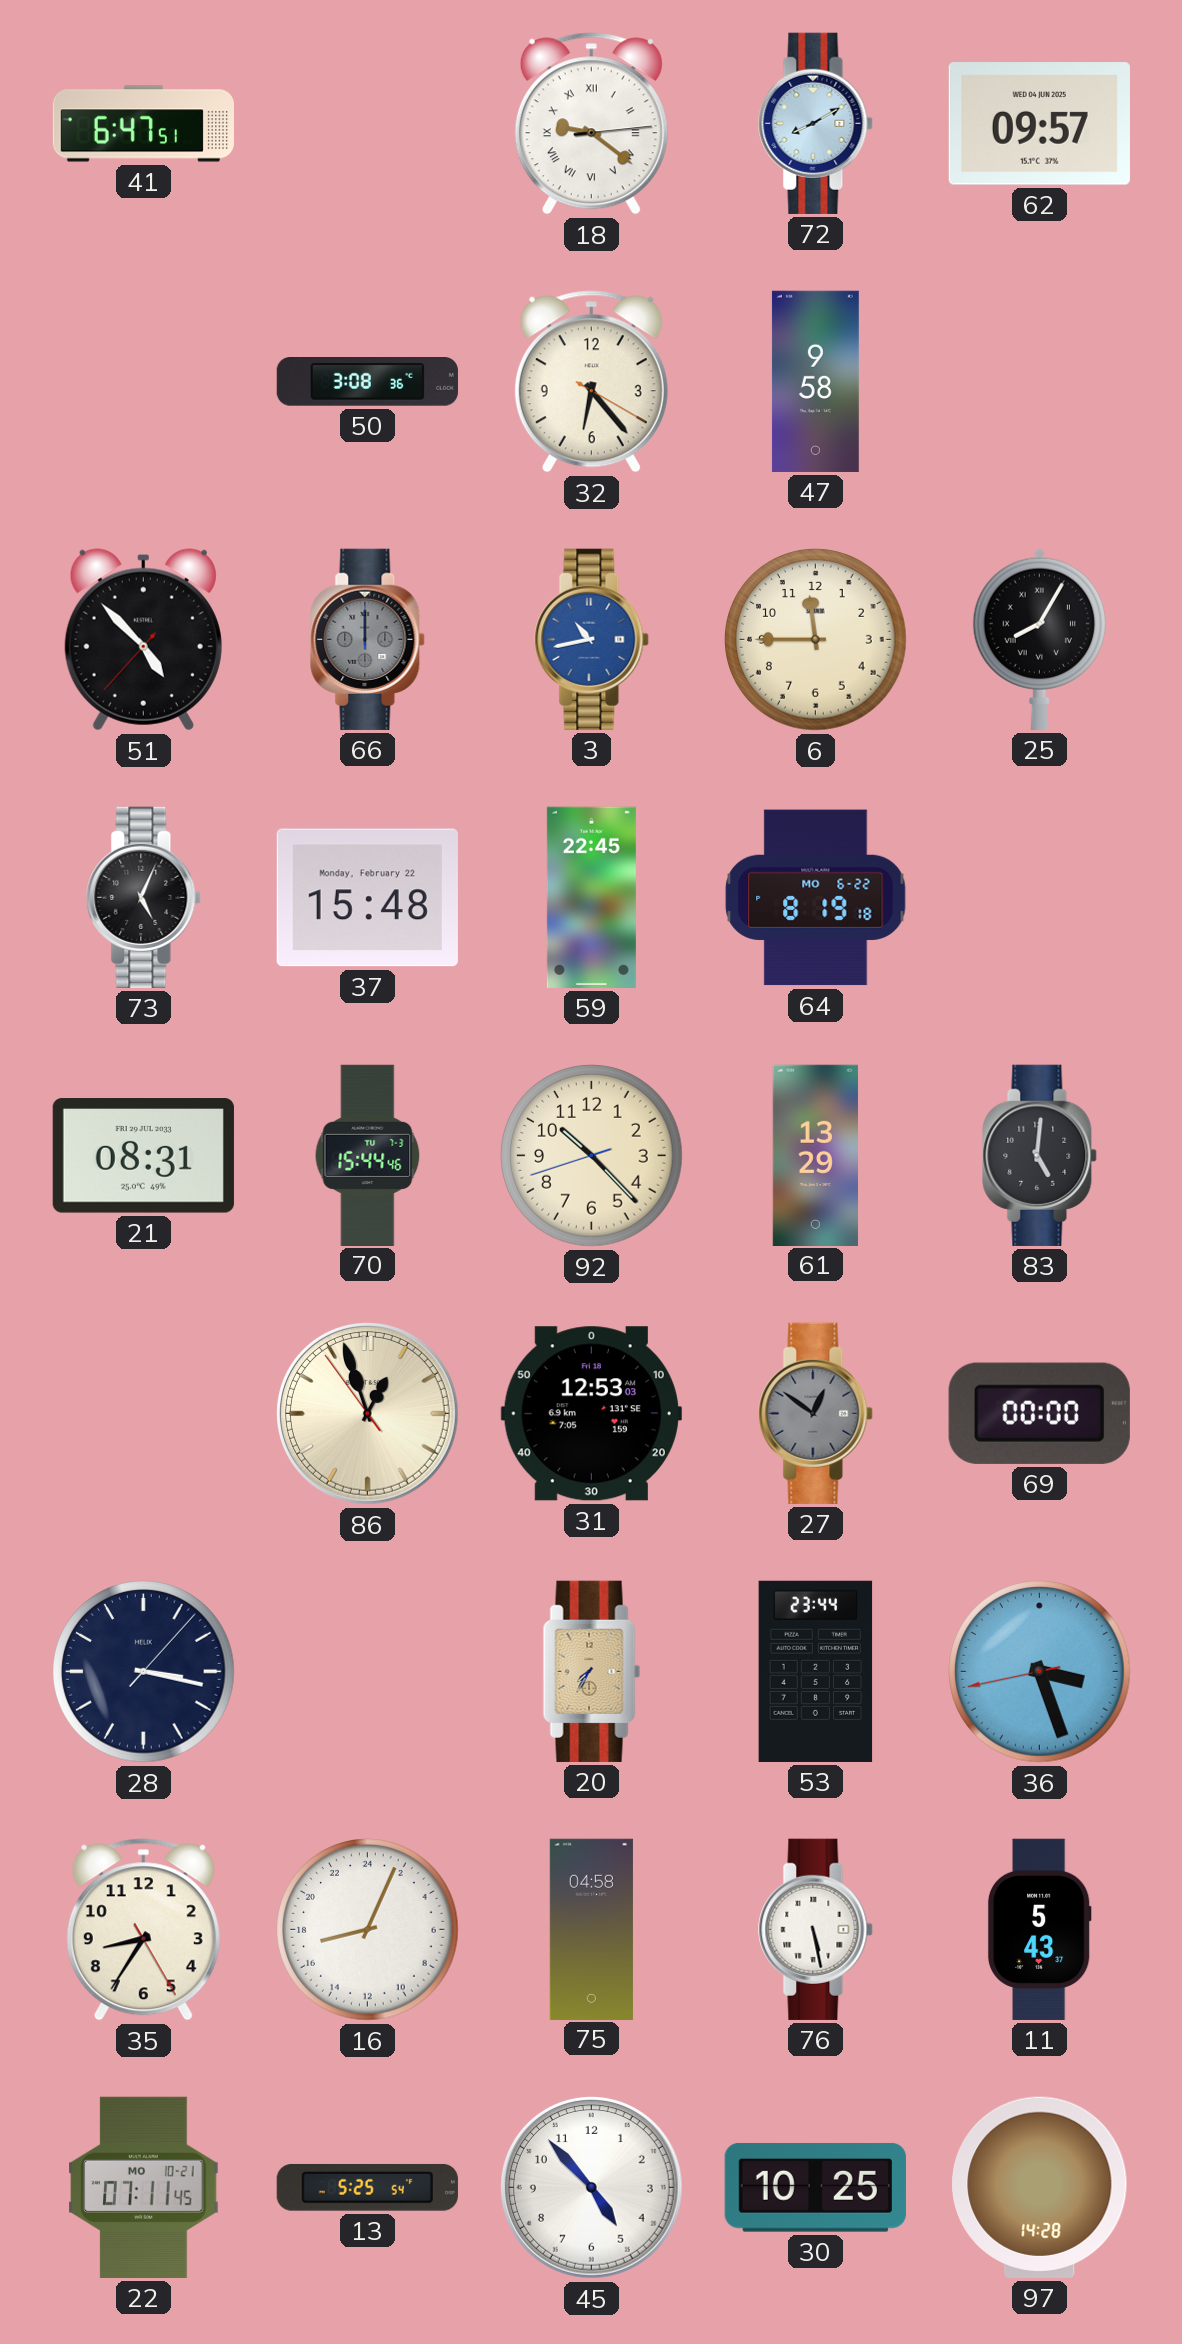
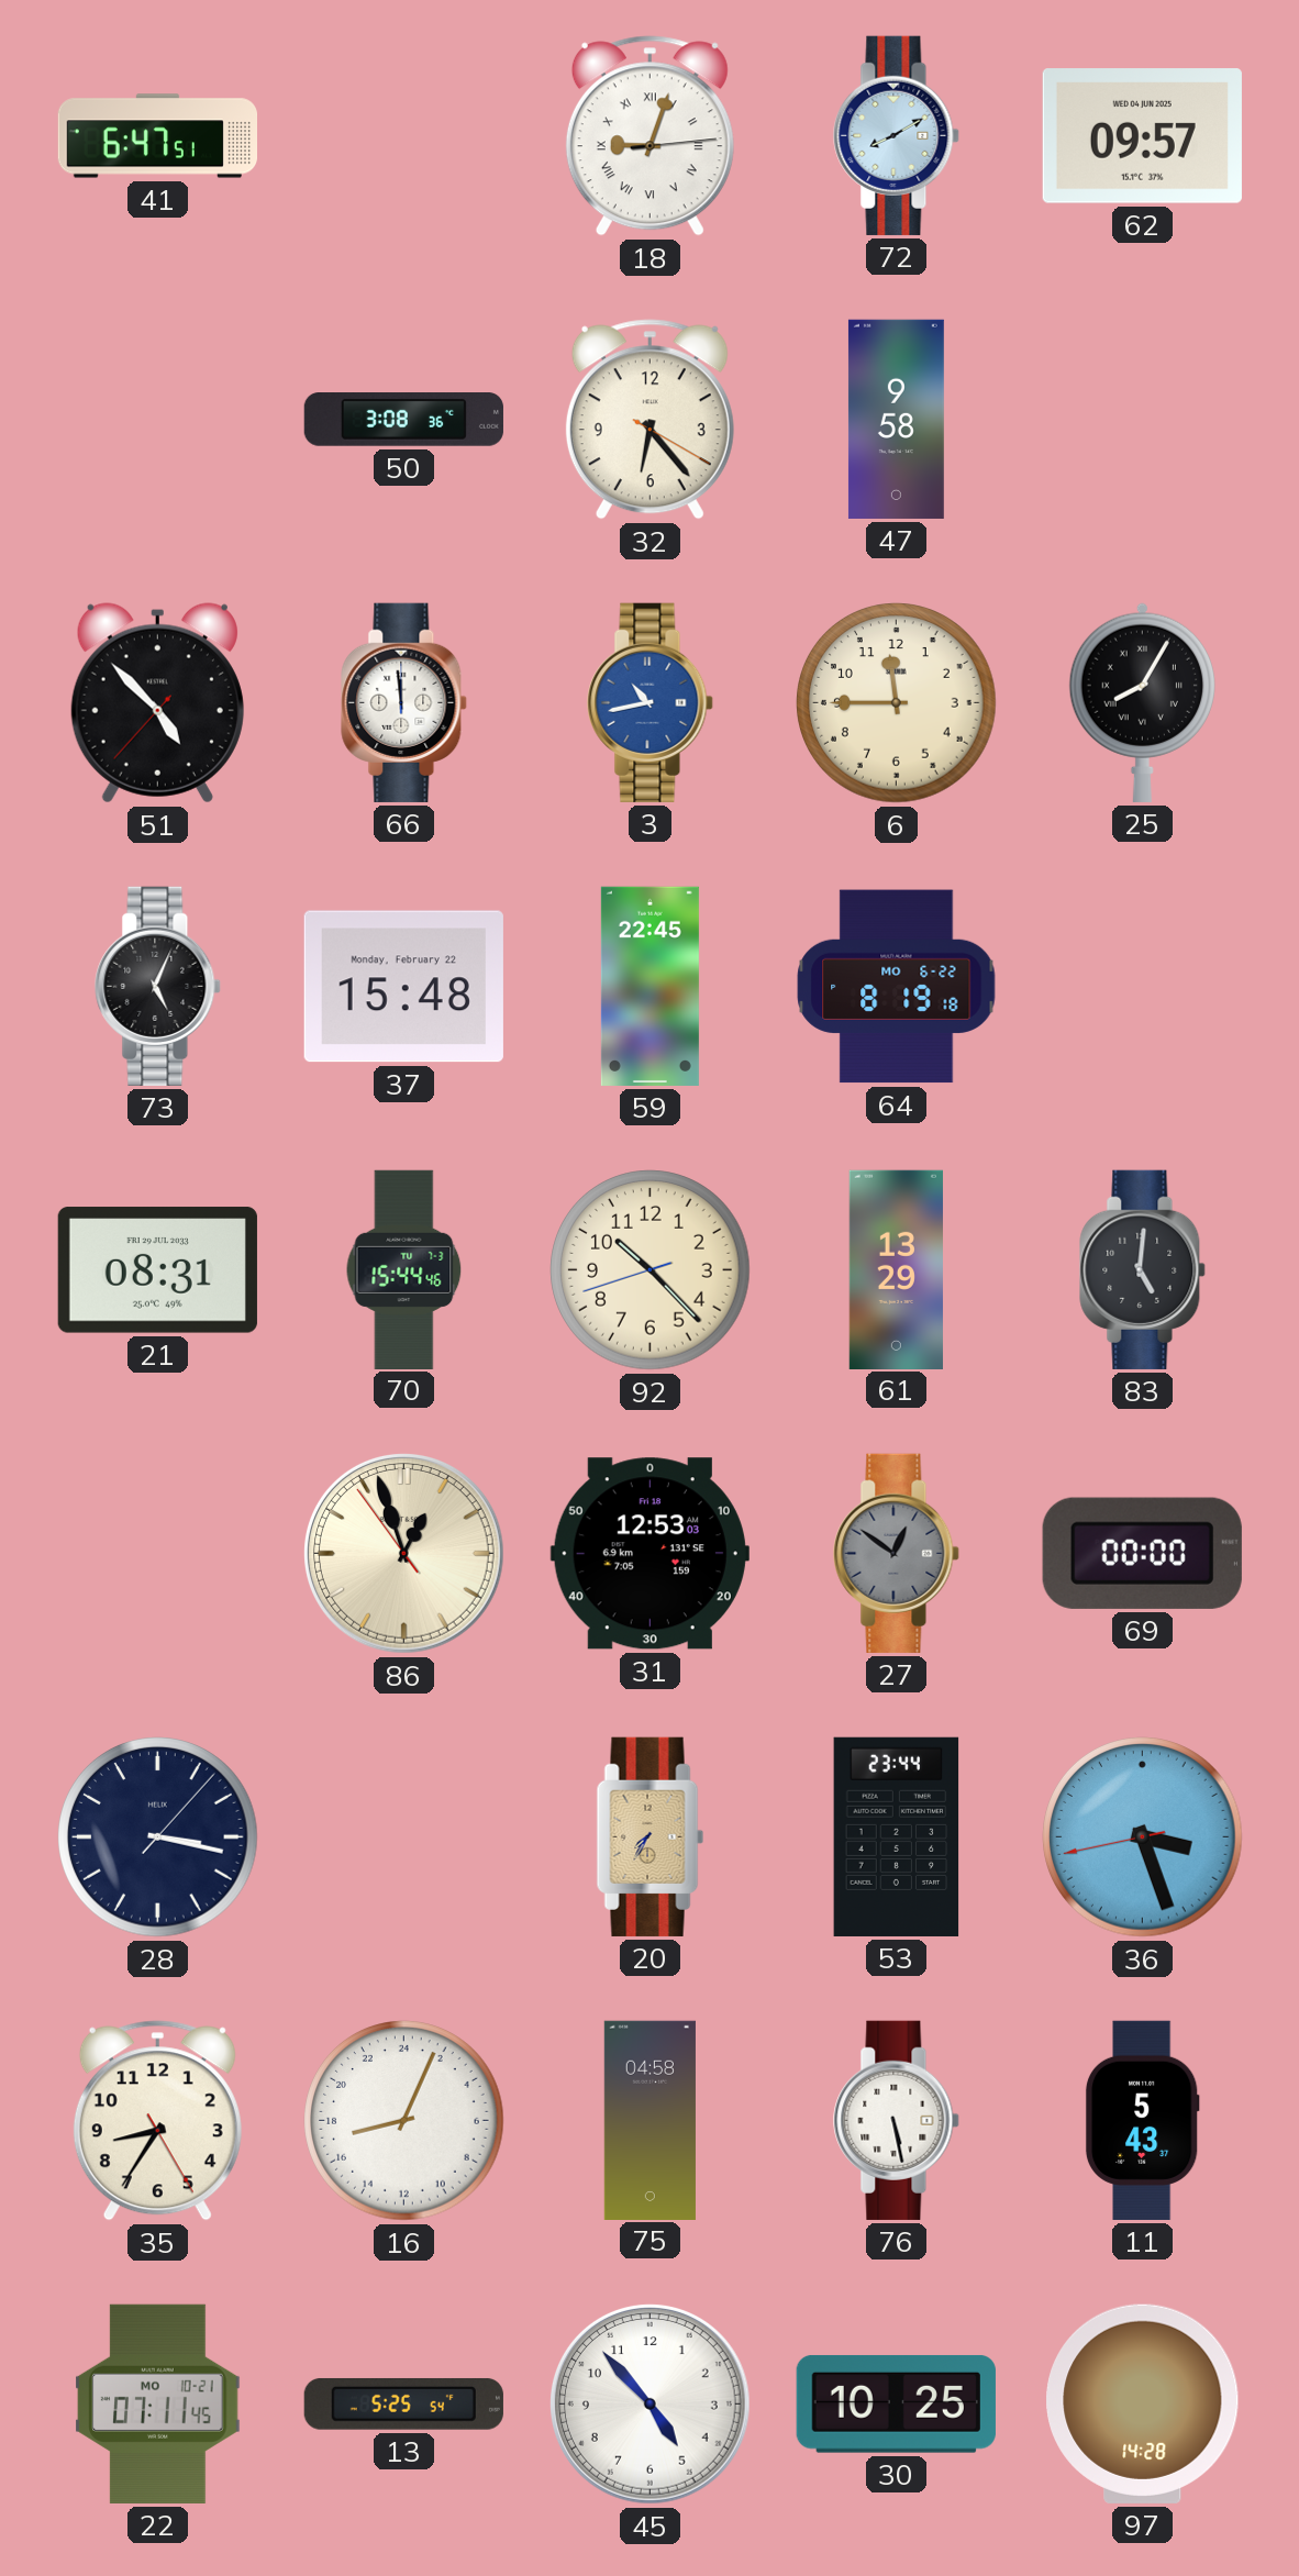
18: 9:21 -> 9:03 (649, 136)
66: 12:00 -> 11:59 (404, 702)
66 dial: grey -> white (404, 702)
